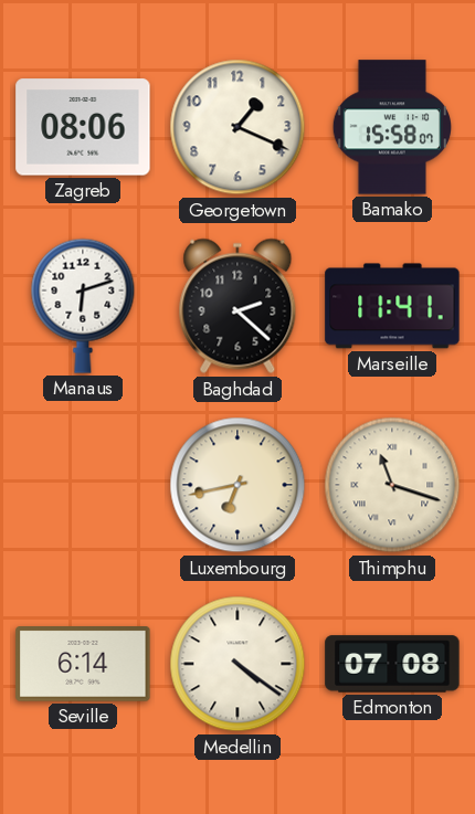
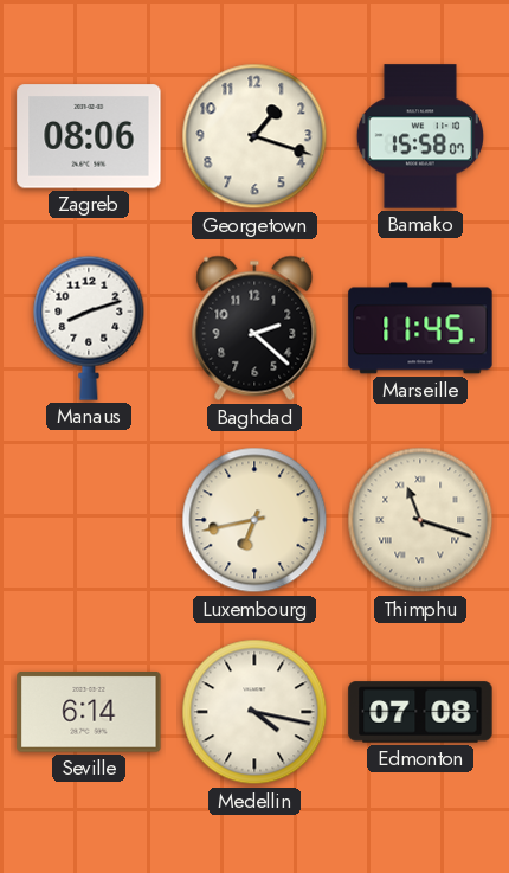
Georgetown: 1:19 -> 1:18 (254, 136)
Manaus: 6:12 -> 8:12 (89, 328)
Marseille: 11:41 -> 11:45 (420, 328)
Medellin: 4:21 -> 4:17 (254, 712)
